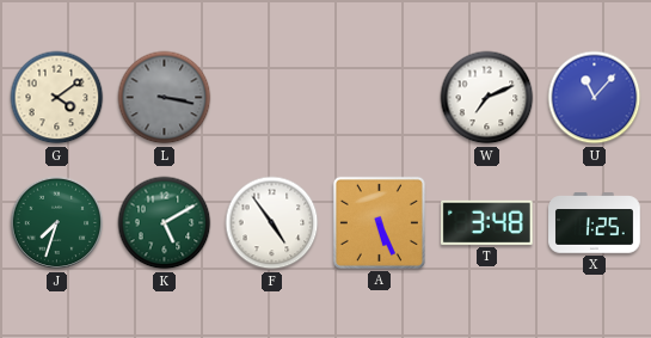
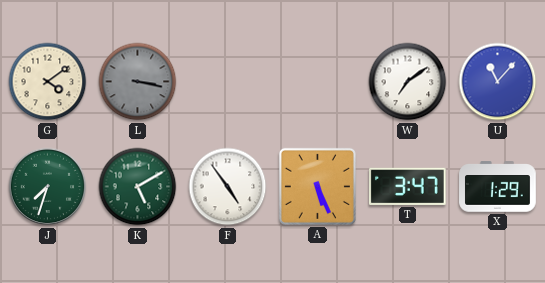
W: 7:11 -> 7:09 (408, 82)
T: 3:48 -> 3:47 (408, 186)
X: 1:25 -> 1:29 (498, 187)
